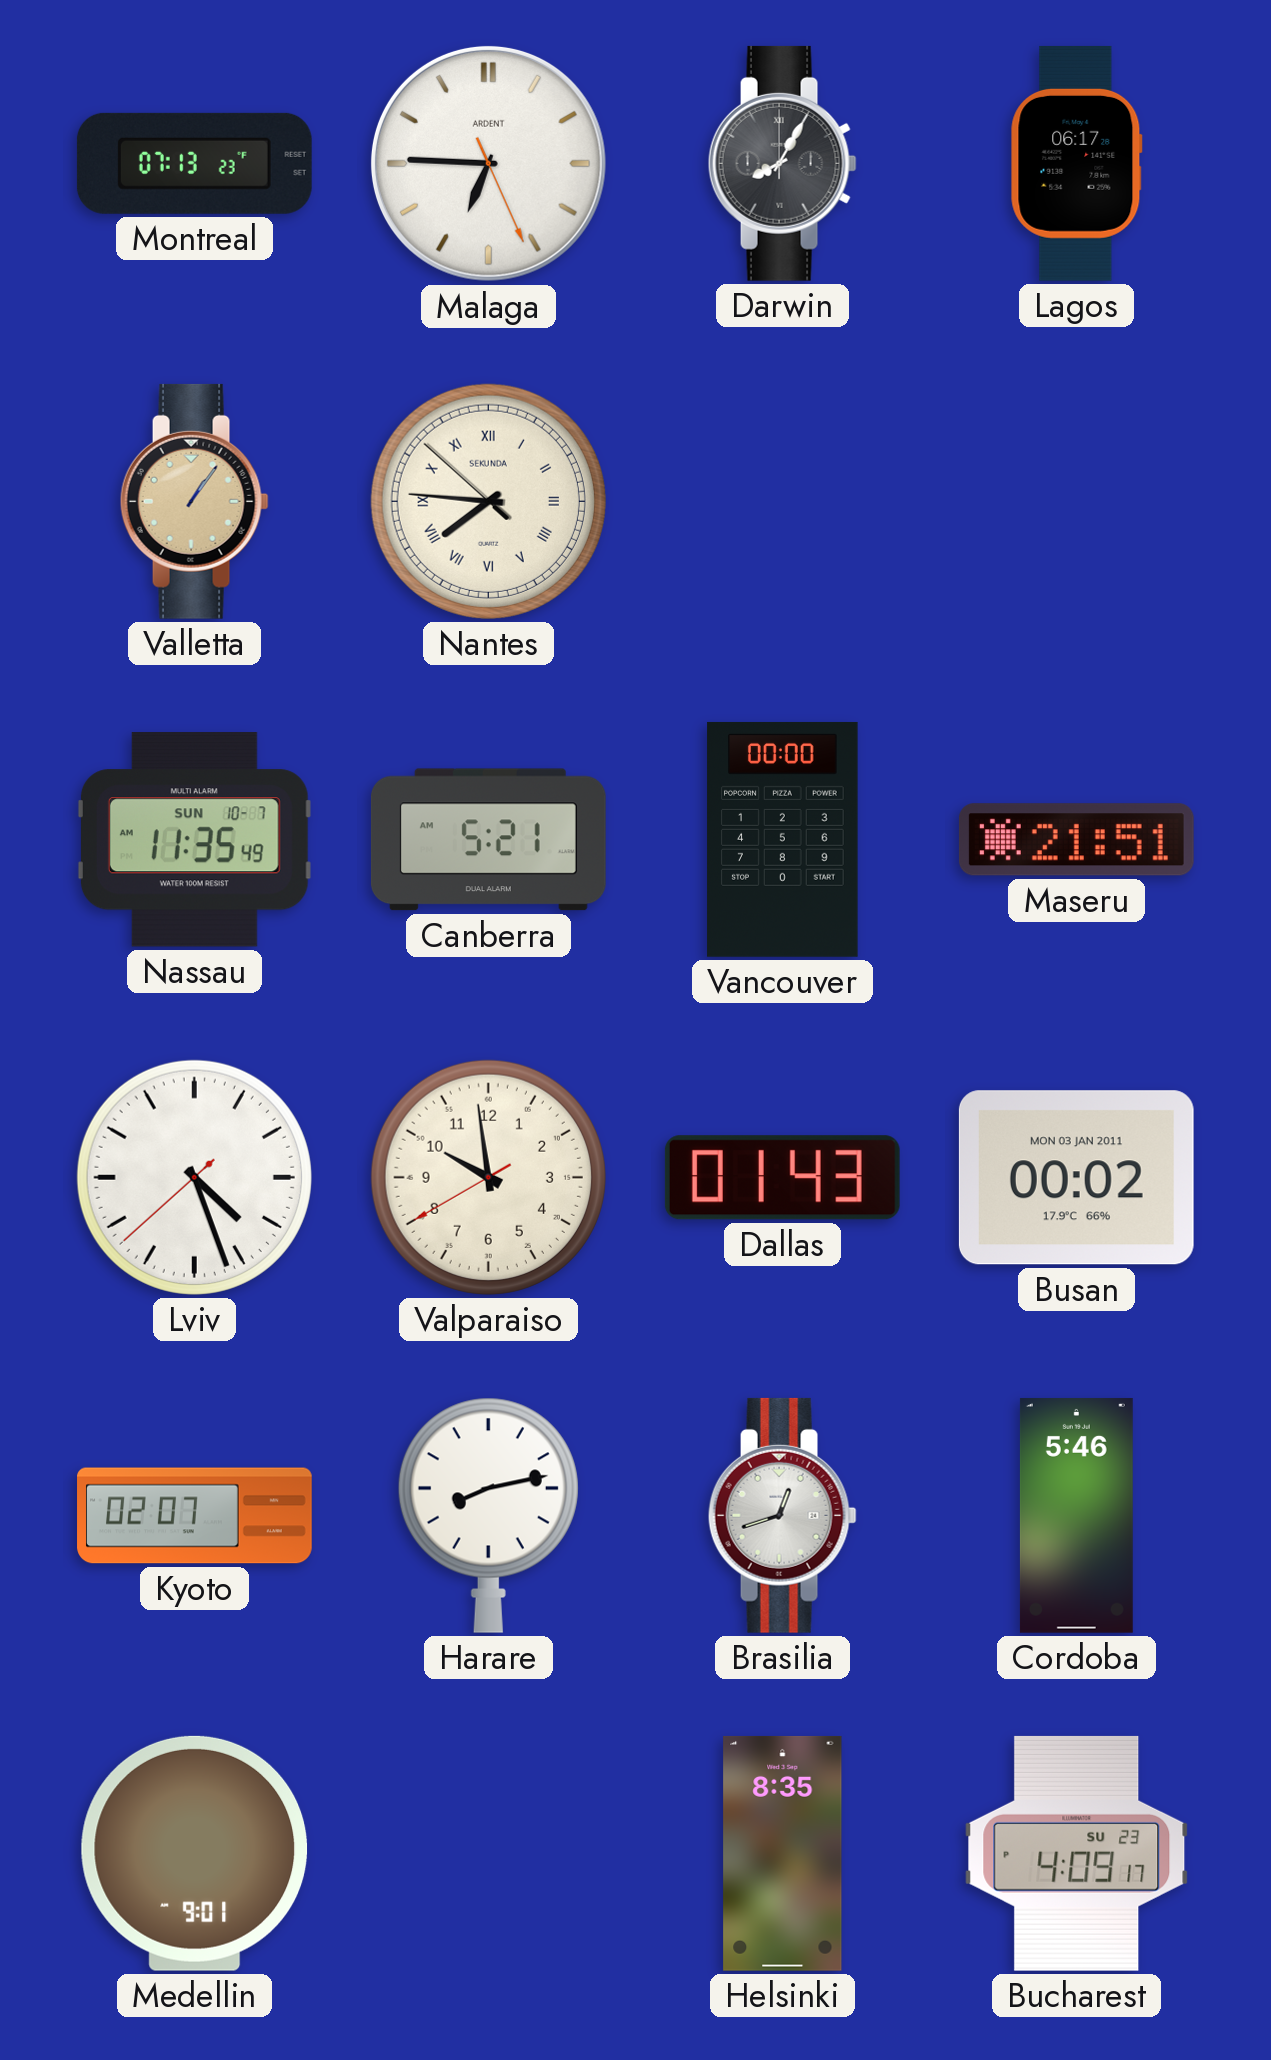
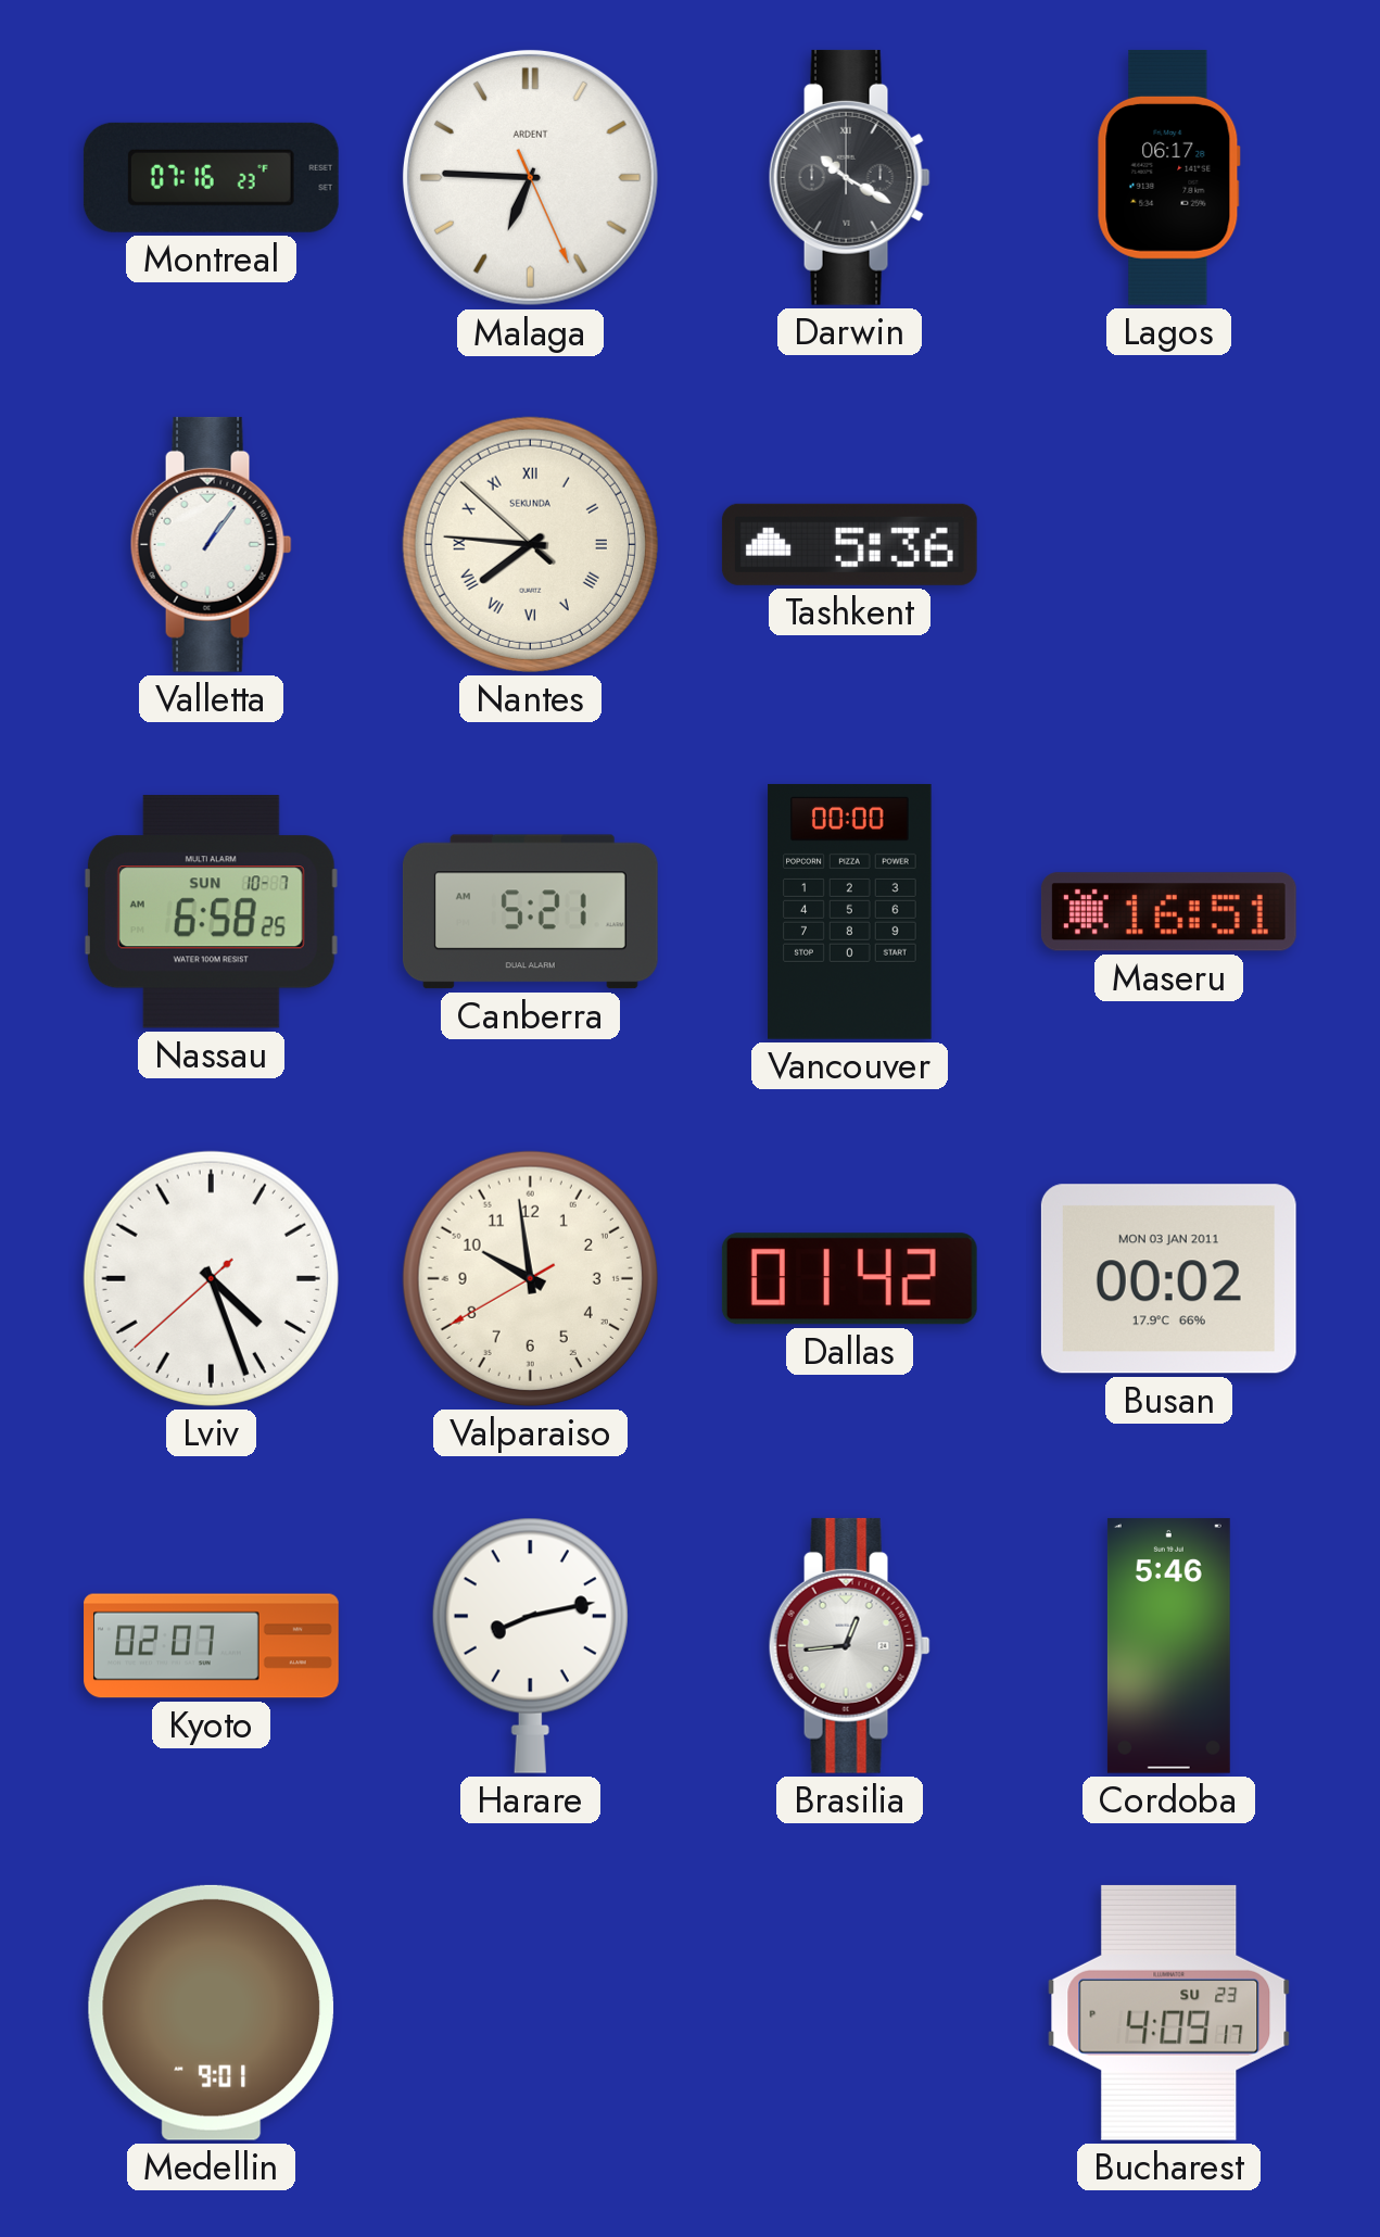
Montreal: 07:13 -> 07:16 (211, 177)
Darwin: 8:05 -> 10:20 (849, 177)
Valletta dial: champagne -> white (211, 544)
Tashkent: none -> 5:36 (849, 544)
Nassau: 11:35 -> 6:58 (211, 912)
Maseru: 21:51 -> 16:51 (1168, 912)
Dallas: 01:43 -> 01:42 (849, 1279)
Brasilia: 12:42 -> 12:44 (849, 1645)
Helsinki: 8:35 -> none (783, 1853)
